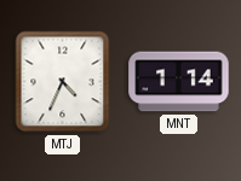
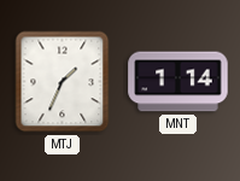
MTJ: 4:34 -> 1:34 (63, 82)
